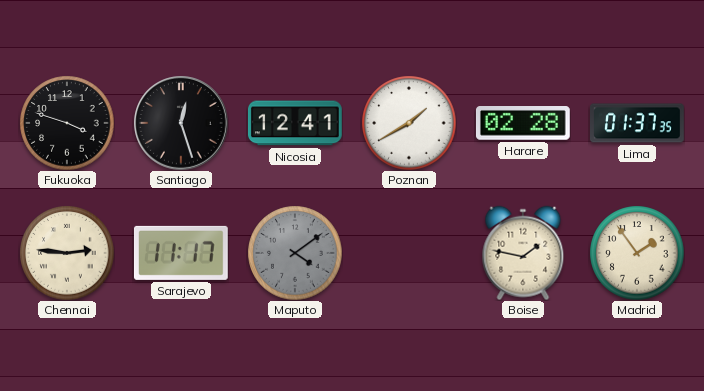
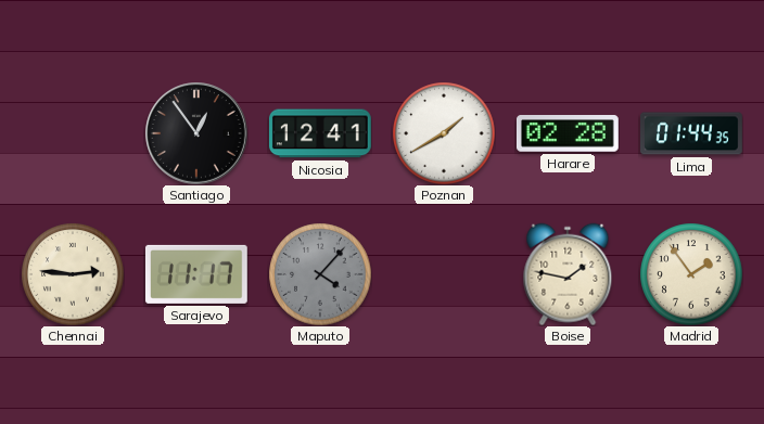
Fukuoka: 3:48 -> none (67, 123)
Santiago: 12:27 -> 12:54 (196, 133)
Lima: 01:37 -> 01:44 (692, 133)
Maputo: 4:09 -> 4:07 (320, 274)
